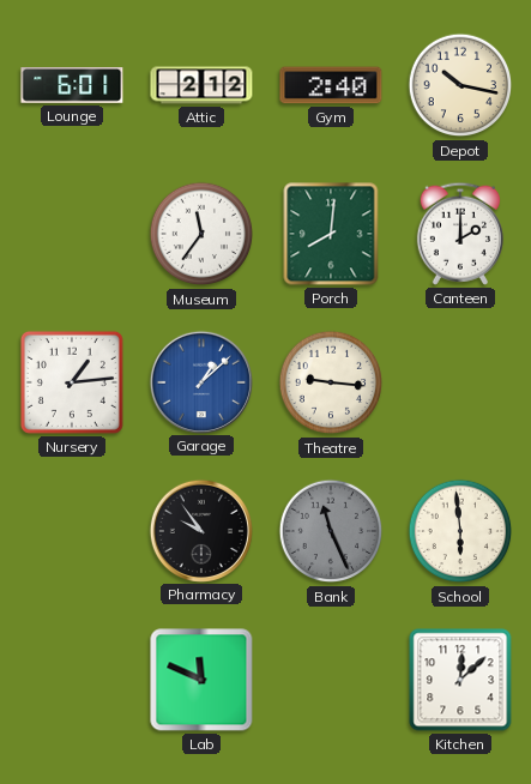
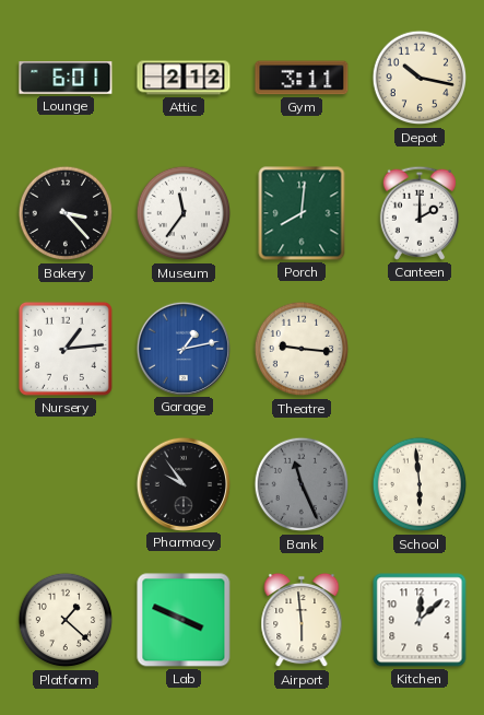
Gym: 2:40 -> 3:11 (302, 78)
Bakery: none -> 3:23 (66, 213)
Garage: 1:08 -> 1:13 (182, 348)
Platform: none -> 1:22 (66, 620)
Lab: 11:49 -> 3:49 (184, 620)
Airport: none -> 5:59 (302, 620)
